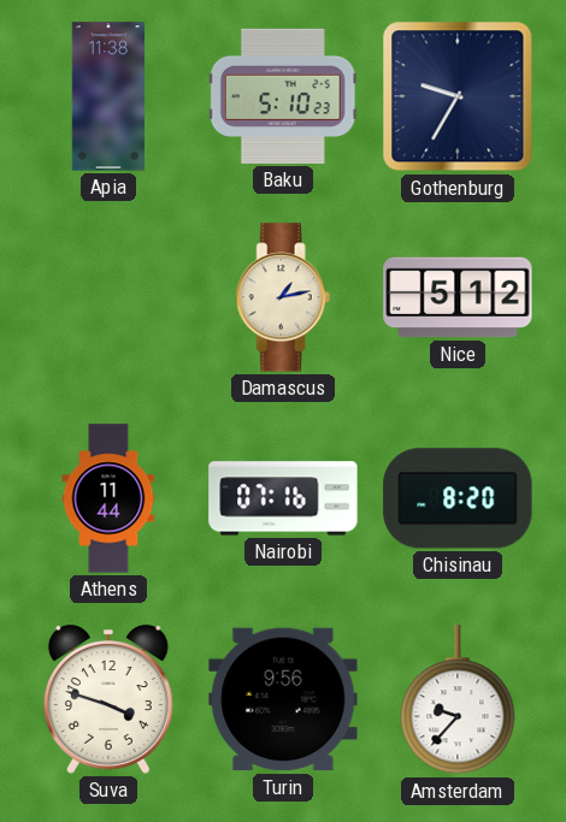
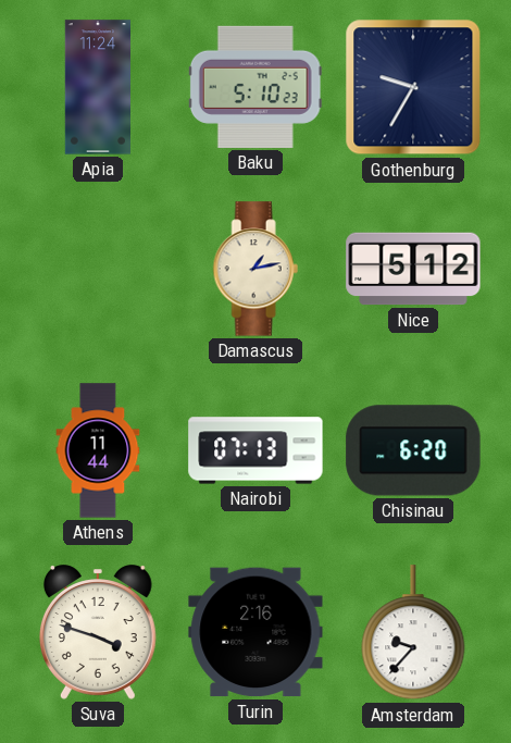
Apia: 11:38 -> 11:24 (97, 87)
Nairobi: 07:16 -> 07:13 (255, 450)
Chisinau: 8:20 -> 6:20 (413, 450)
Turin: 9:56 -> 2:16 (255, 632)
